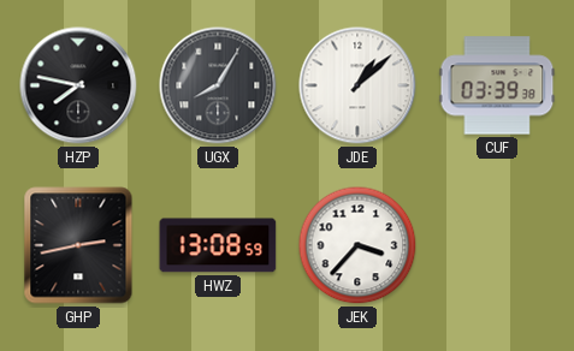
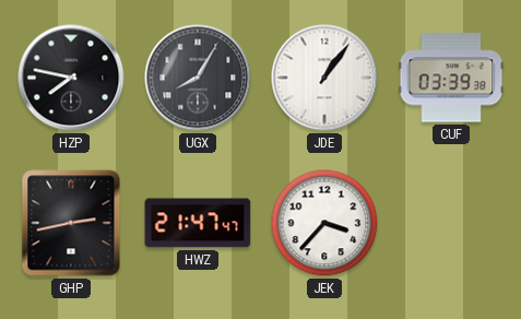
JDE: 1:08 -> 1:06 (324, 78)
HWZ: 13:08 -> 21:47 (198, 223)
